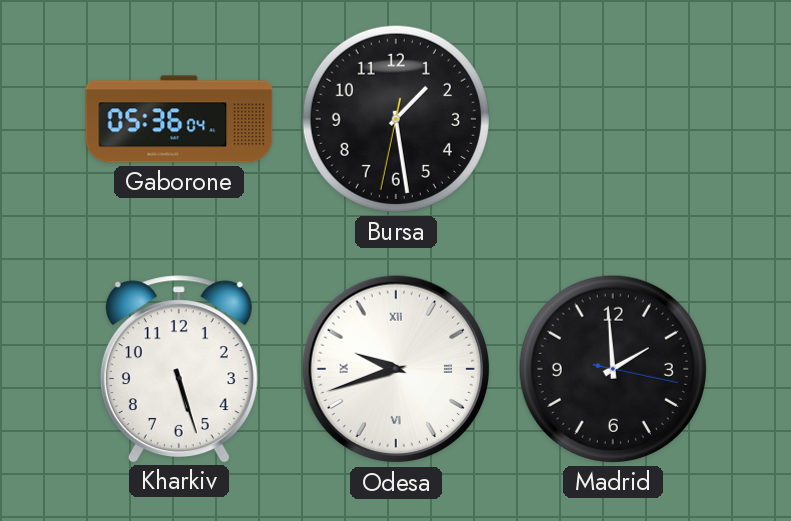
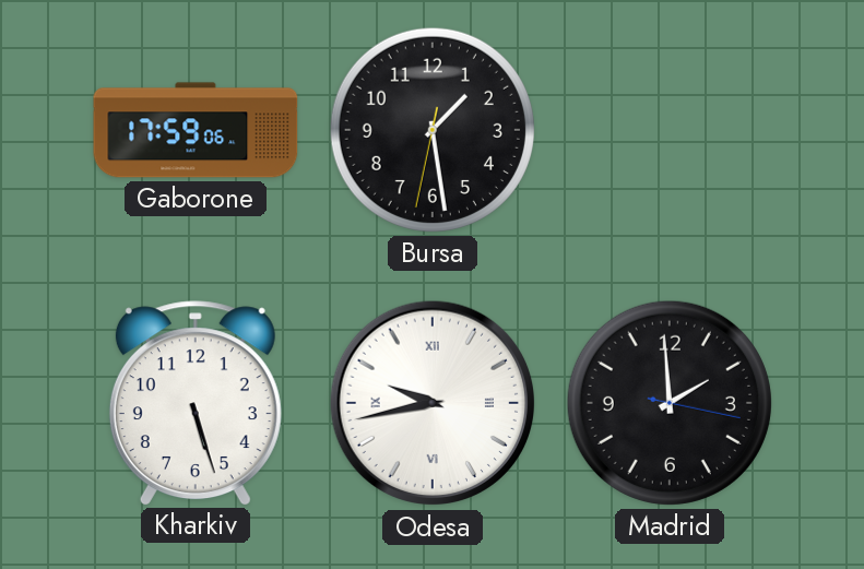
Gaborone: 05:36 -> 17:59 (196, 130)
Odesa: 9:42 -> 9:43 (433, 403)
